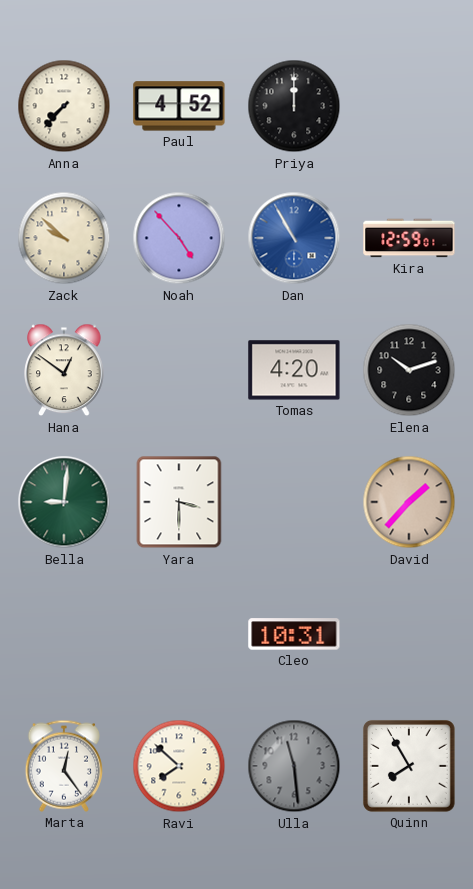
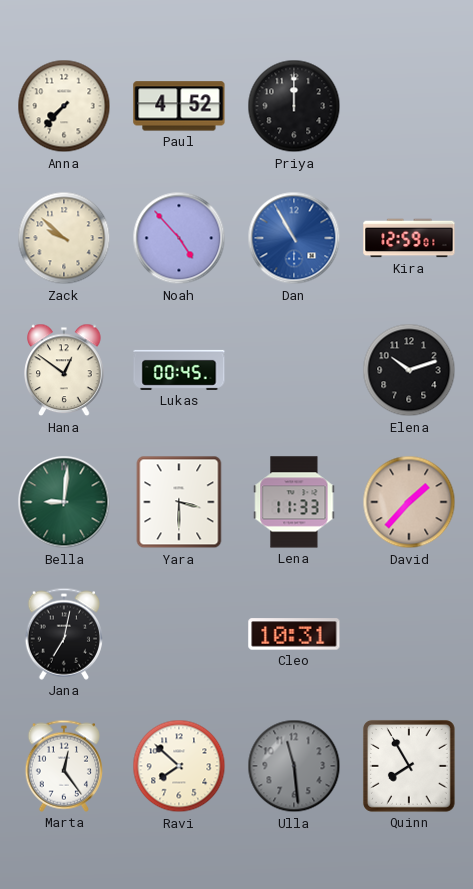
Lukas: none -> 00:45 (179, 370)
Tomas: 4:20 -> none (294, 370)
Lena: none -> 11:33 (294, 502)
Jana: none -> 7:02 (63, 634)
